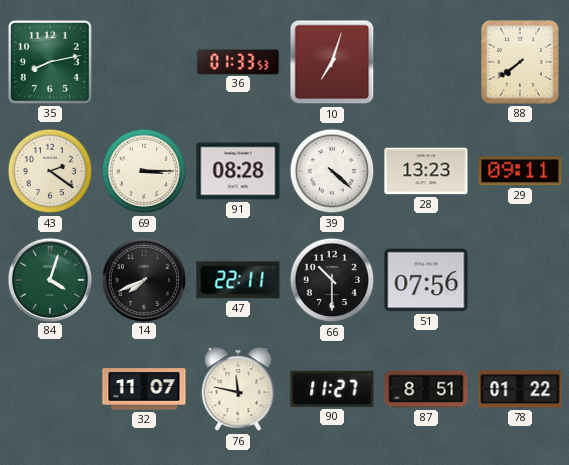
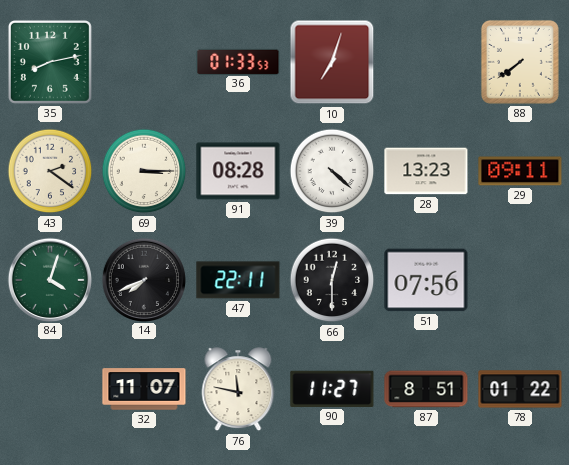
66: 10:30 -> 12:30 (332, 280)
